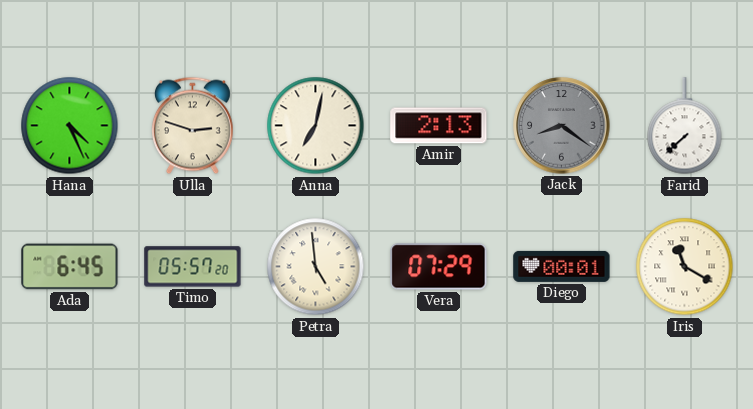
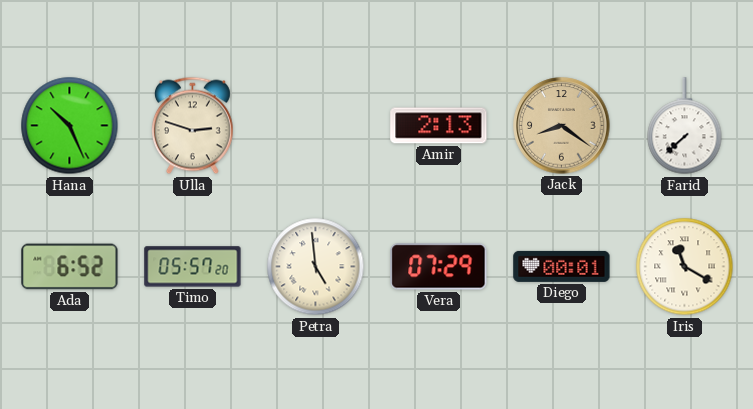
Hana: 4:26 -> 10:26 (70, 126)
Anna: 7:02 -> none (316, 126)
Jack dial: grey -> champagne (562, 126)
Ada: 6:45 -> 6:52 (70, 267)
